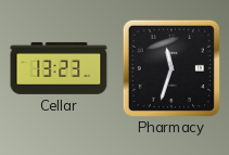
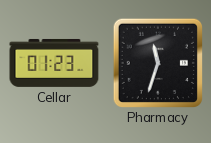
Cellar: 13:23 -> 01:23 (54, 63)
